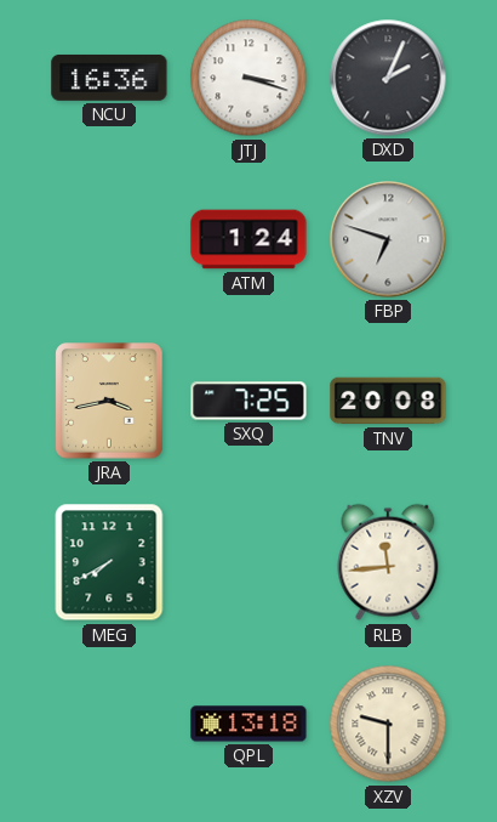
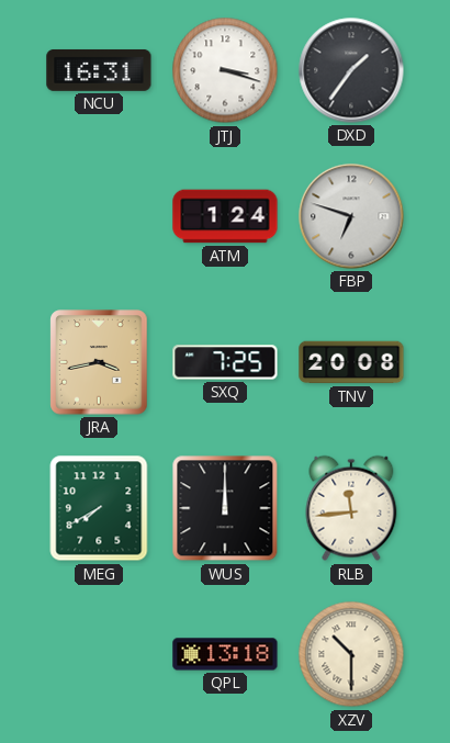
NCU: 16:36 -> 16:31 (99, 70)
DXD: 2:04 -> 1:36 (351, 70)
WUS: none -> 12:00 (225, 508)
XZV: 9:30 -> 10:30 (351, 654)
